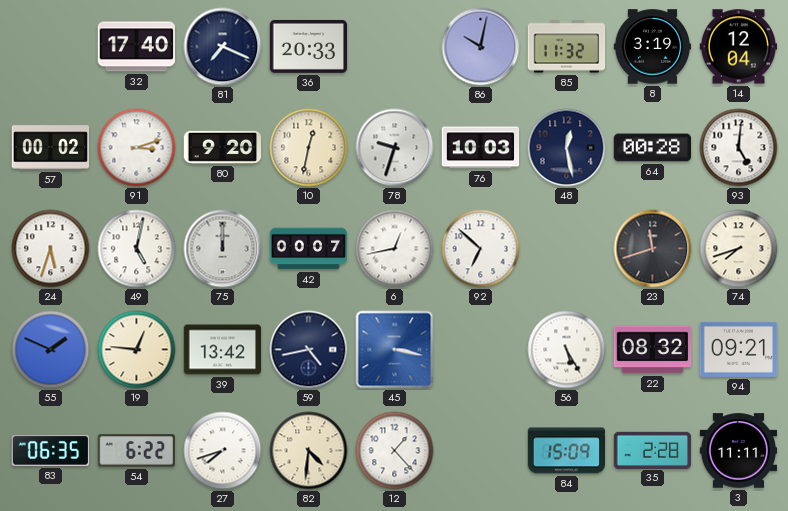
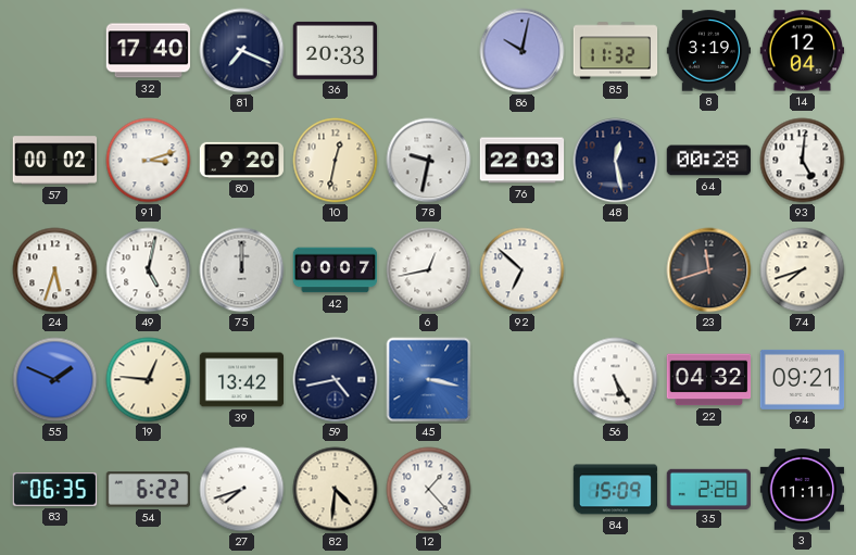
78: 9:33 -> 9:32 (429, 161)
76: 10:03 -> 22:03 (523, 161)
22: 08:32 -> 04:32 (709, 380)
